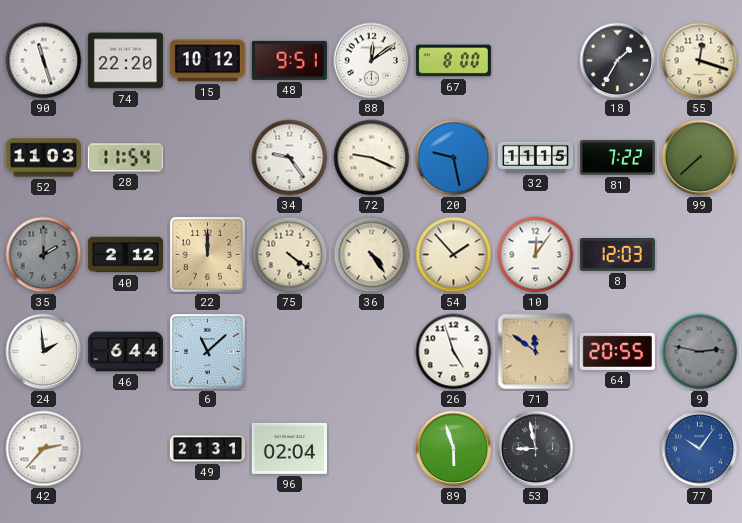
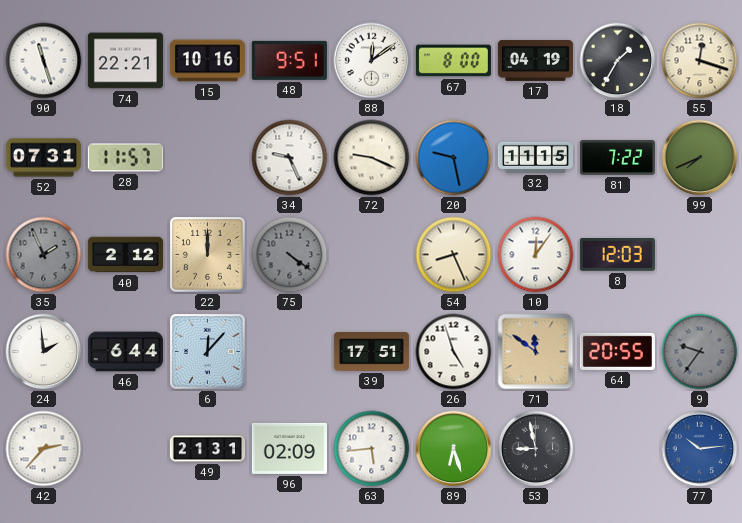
74: 22:20 -> 22:21 (125, 61)
15: 10:12 -> 10:16 (207, 61)
17: none -> 04:19 (535, 60)
52: 11:03 -> 07:31 (43, 158)
28: 11:54 -> 11:57 (125, 158)
34: 9:24 -> 9:26 (290, 158)
99: 7:38 -> 7:41 (700, 158)
35: 2:00 -> 1:56 (44, 255)
75 dial: cream -> grey (290, 255)
36: 4:24 -> none (372, 255)
54: 1:53 -> 8:26 (454, 255)
6: 11:08 -> 12:07 (208, 352)
39: none -> 17:51 (371, 352)
9: 2:47 -> 9:36 (700, 352)
96: 02:04 -> 02:09 (289, 448)
63: none -> 5:44 (372, 449)
89: 5:57 -> 6:27 (454, 449)
77: 10:06 -> 10:14 (700, 449)
